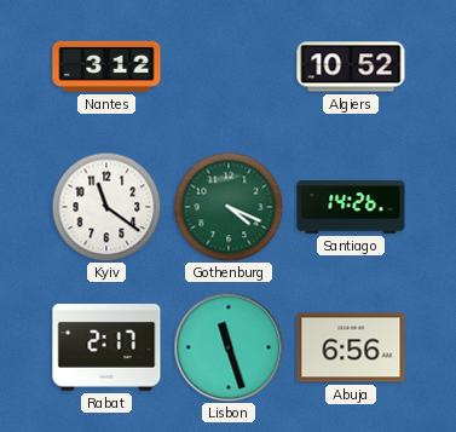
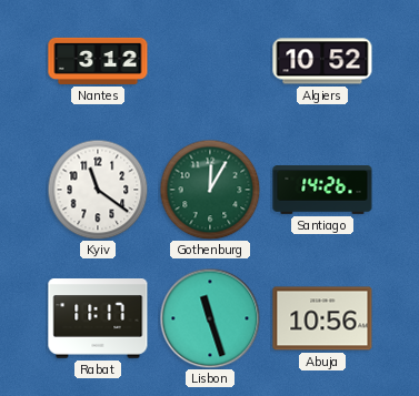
Gothenburg: 4:19 -> 12:05 (210, 190)
Rabat: 2:17 -> 11:17 (98, 318)
Abuja: 6:56 -> 10:56 (322, 318)
